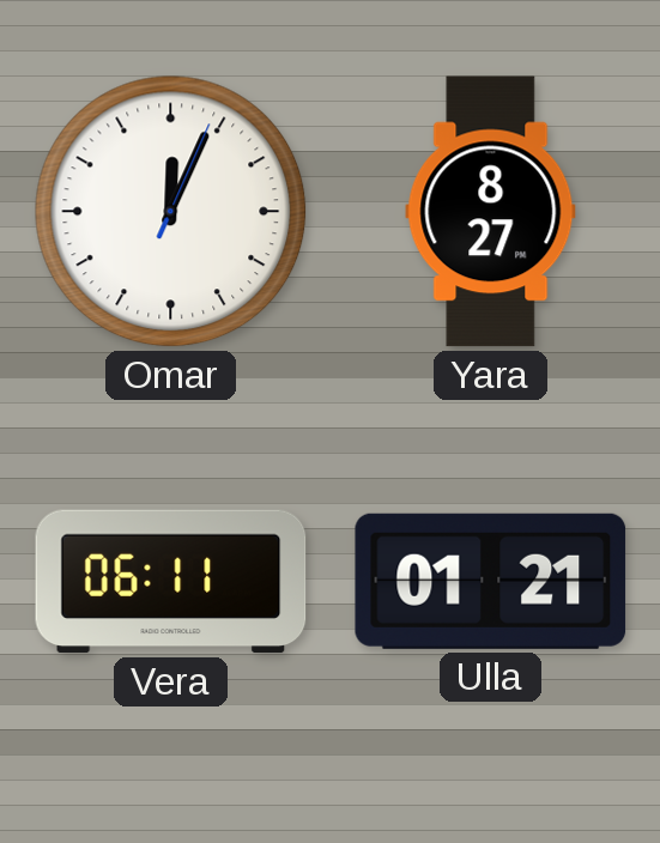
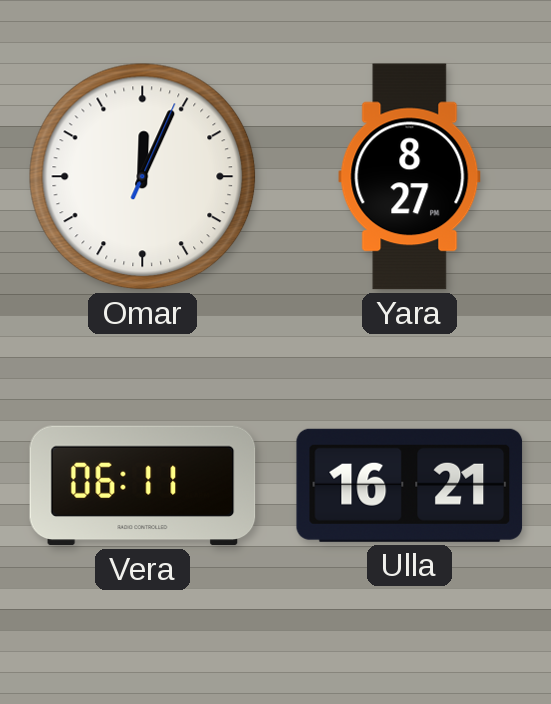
Ulla: 01:21 -> 16:21 (410, 485)
